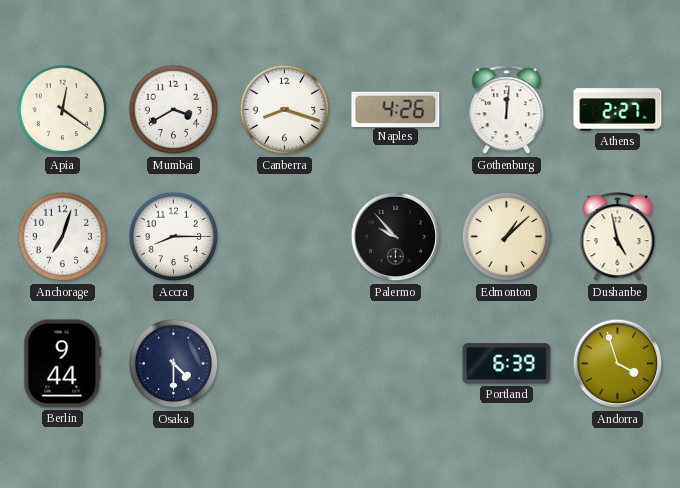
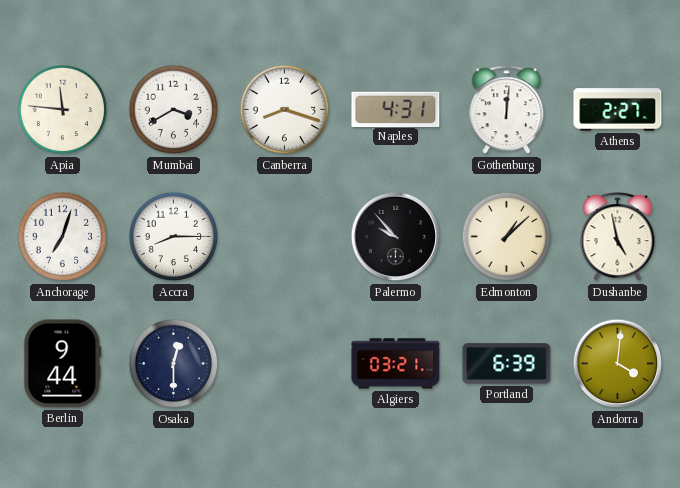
Apia: 12:21 -> 11:46 (63, 110)
Naples: 4:26 -> 4:31 (396, 109)
Osaka: 4:30 -> 12:30 (174, 364)
Algiers: none -> 03:21 (396, 364)
Andorra: 3:57 -> 4:01 (618, 364)
